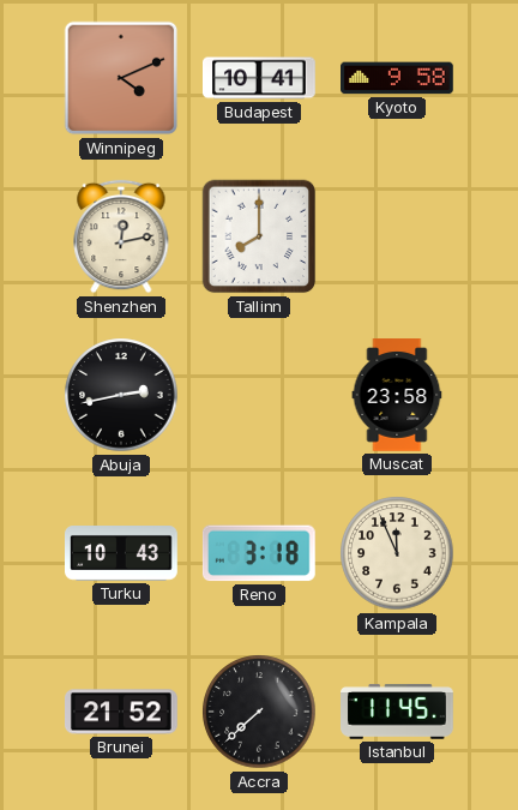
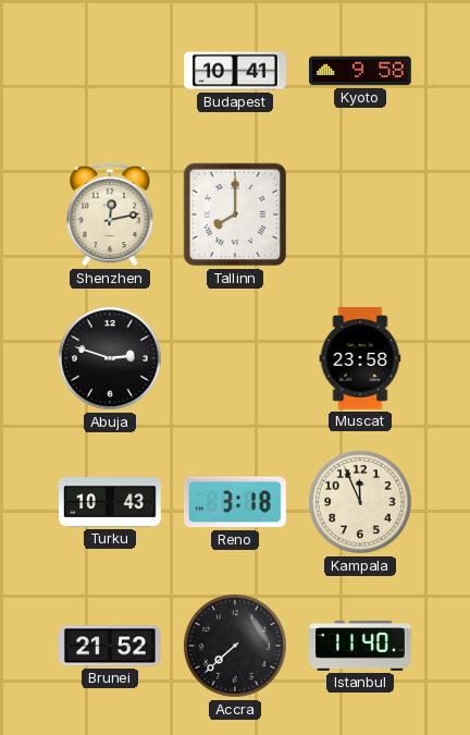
Winnipeg: 4:11 -> none (121, 78)
Abuja: 2:43 -> 2:48 (110, 358)
Istanbul: 11:45 -> 11:40 (361, 646)
